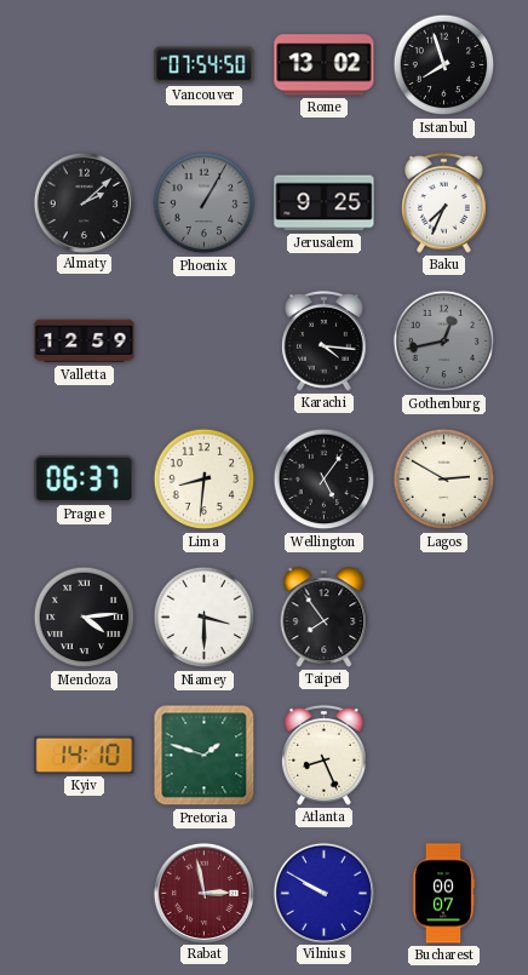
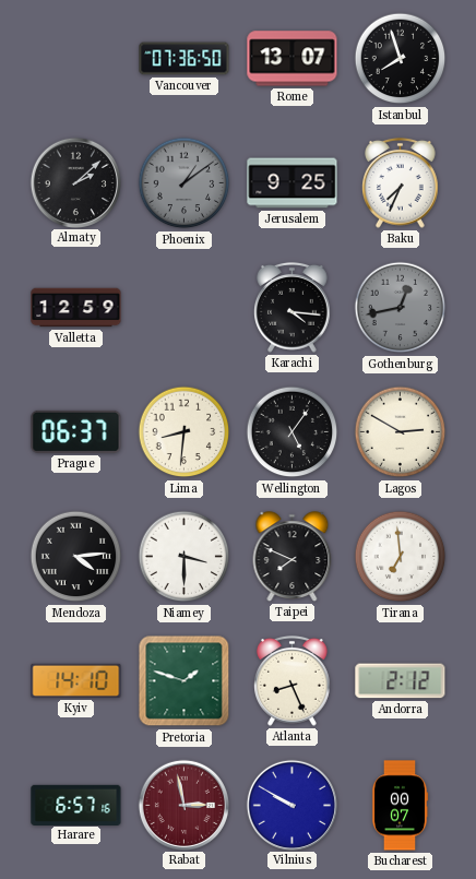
Vancouver: 07:54 -> 07:36 (185, 59)
Rome: 13:02 -> 13:07 (293, 59)
Phoenix: 1:05 -> 1:09 (185, 183)
Taipei: 7:54 -> 7:49 (293, 557)
Tirana: none -> 6:59 (401, 557)
Andorra: none -> 2:12 (401, 681)
Harare: none -> 6:57 (76, 805)
